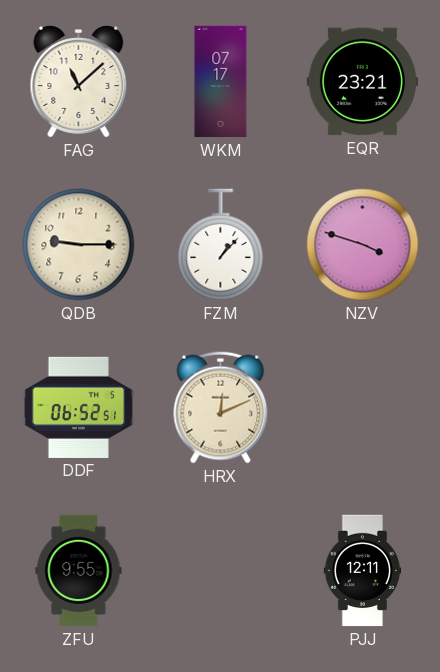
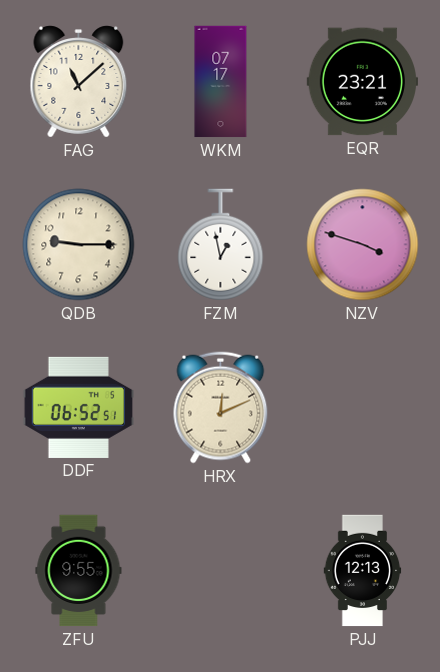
FZM: 1:07 -> 12:58 (221, 245)
PJJ: 12:11 -> 12:13 (363, 571)
